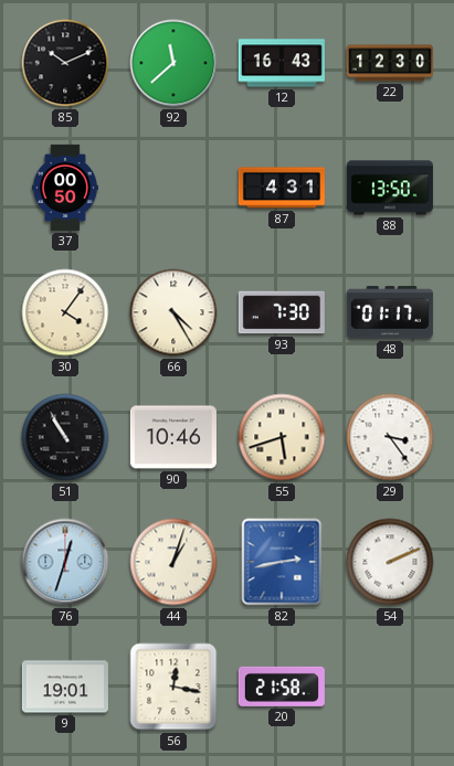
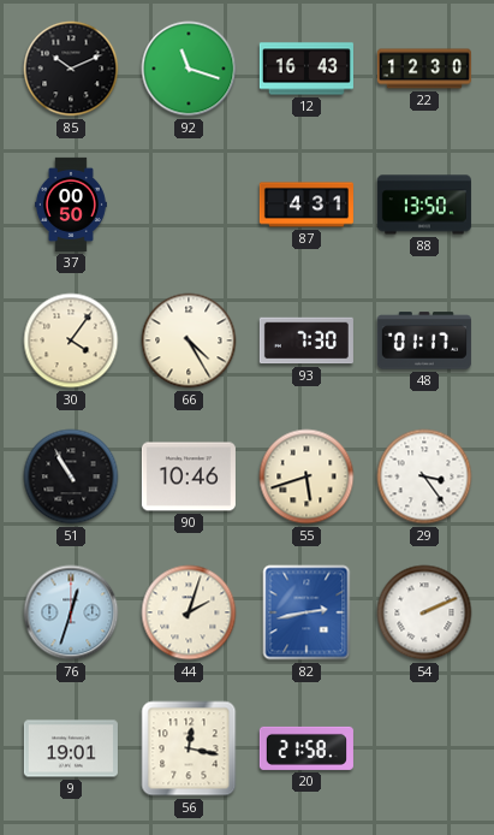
92: 11:38 -> 11:18 (189, 69)
44: 1:03 -> 2:03 (189, 612)
